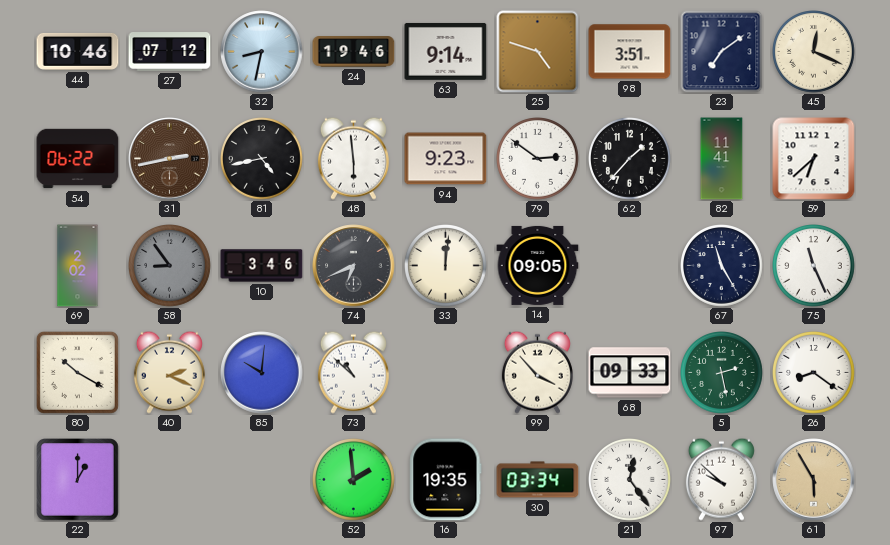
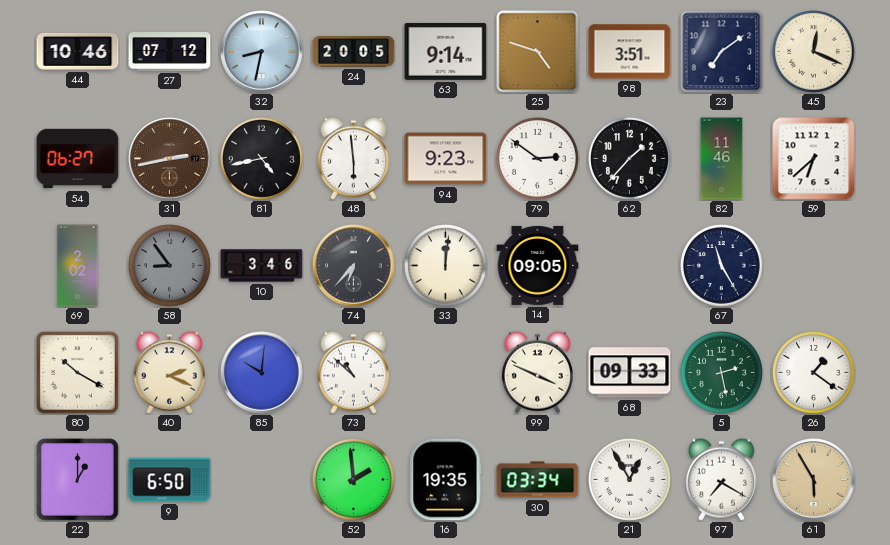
24: 19:46 -> 20:05 (354, 52)
54: 06:22 -> 06:27 (78, 159)
82: 11:41 -> 11:46 (722, 159)
74: 6:41 -> 6:37 (354, 266)
75: 11:26 -> none (814, 266)
99: 3:53 -> 3:49 (537, 372)
26: 8:21 -> 1:21 (814, 373)
9: none -> 6:50 (170, 480)
21: 12:24 -> 12:55 (630, 480)
97: 9:52 -> 7:20 (721, 479)
